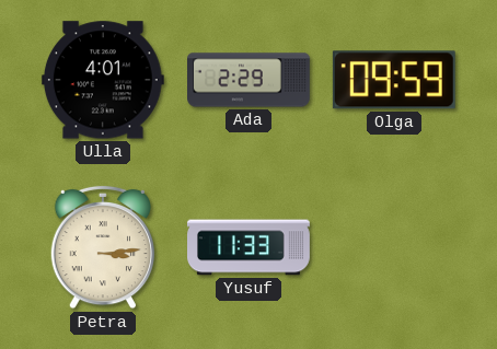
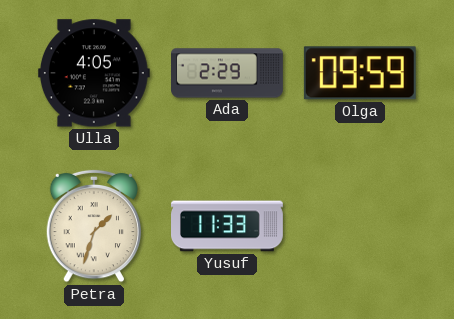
Ulla: 4:01 -> 4:05 (94, 73)
Petra: 3:14 -> 1:33 (93, 226)
